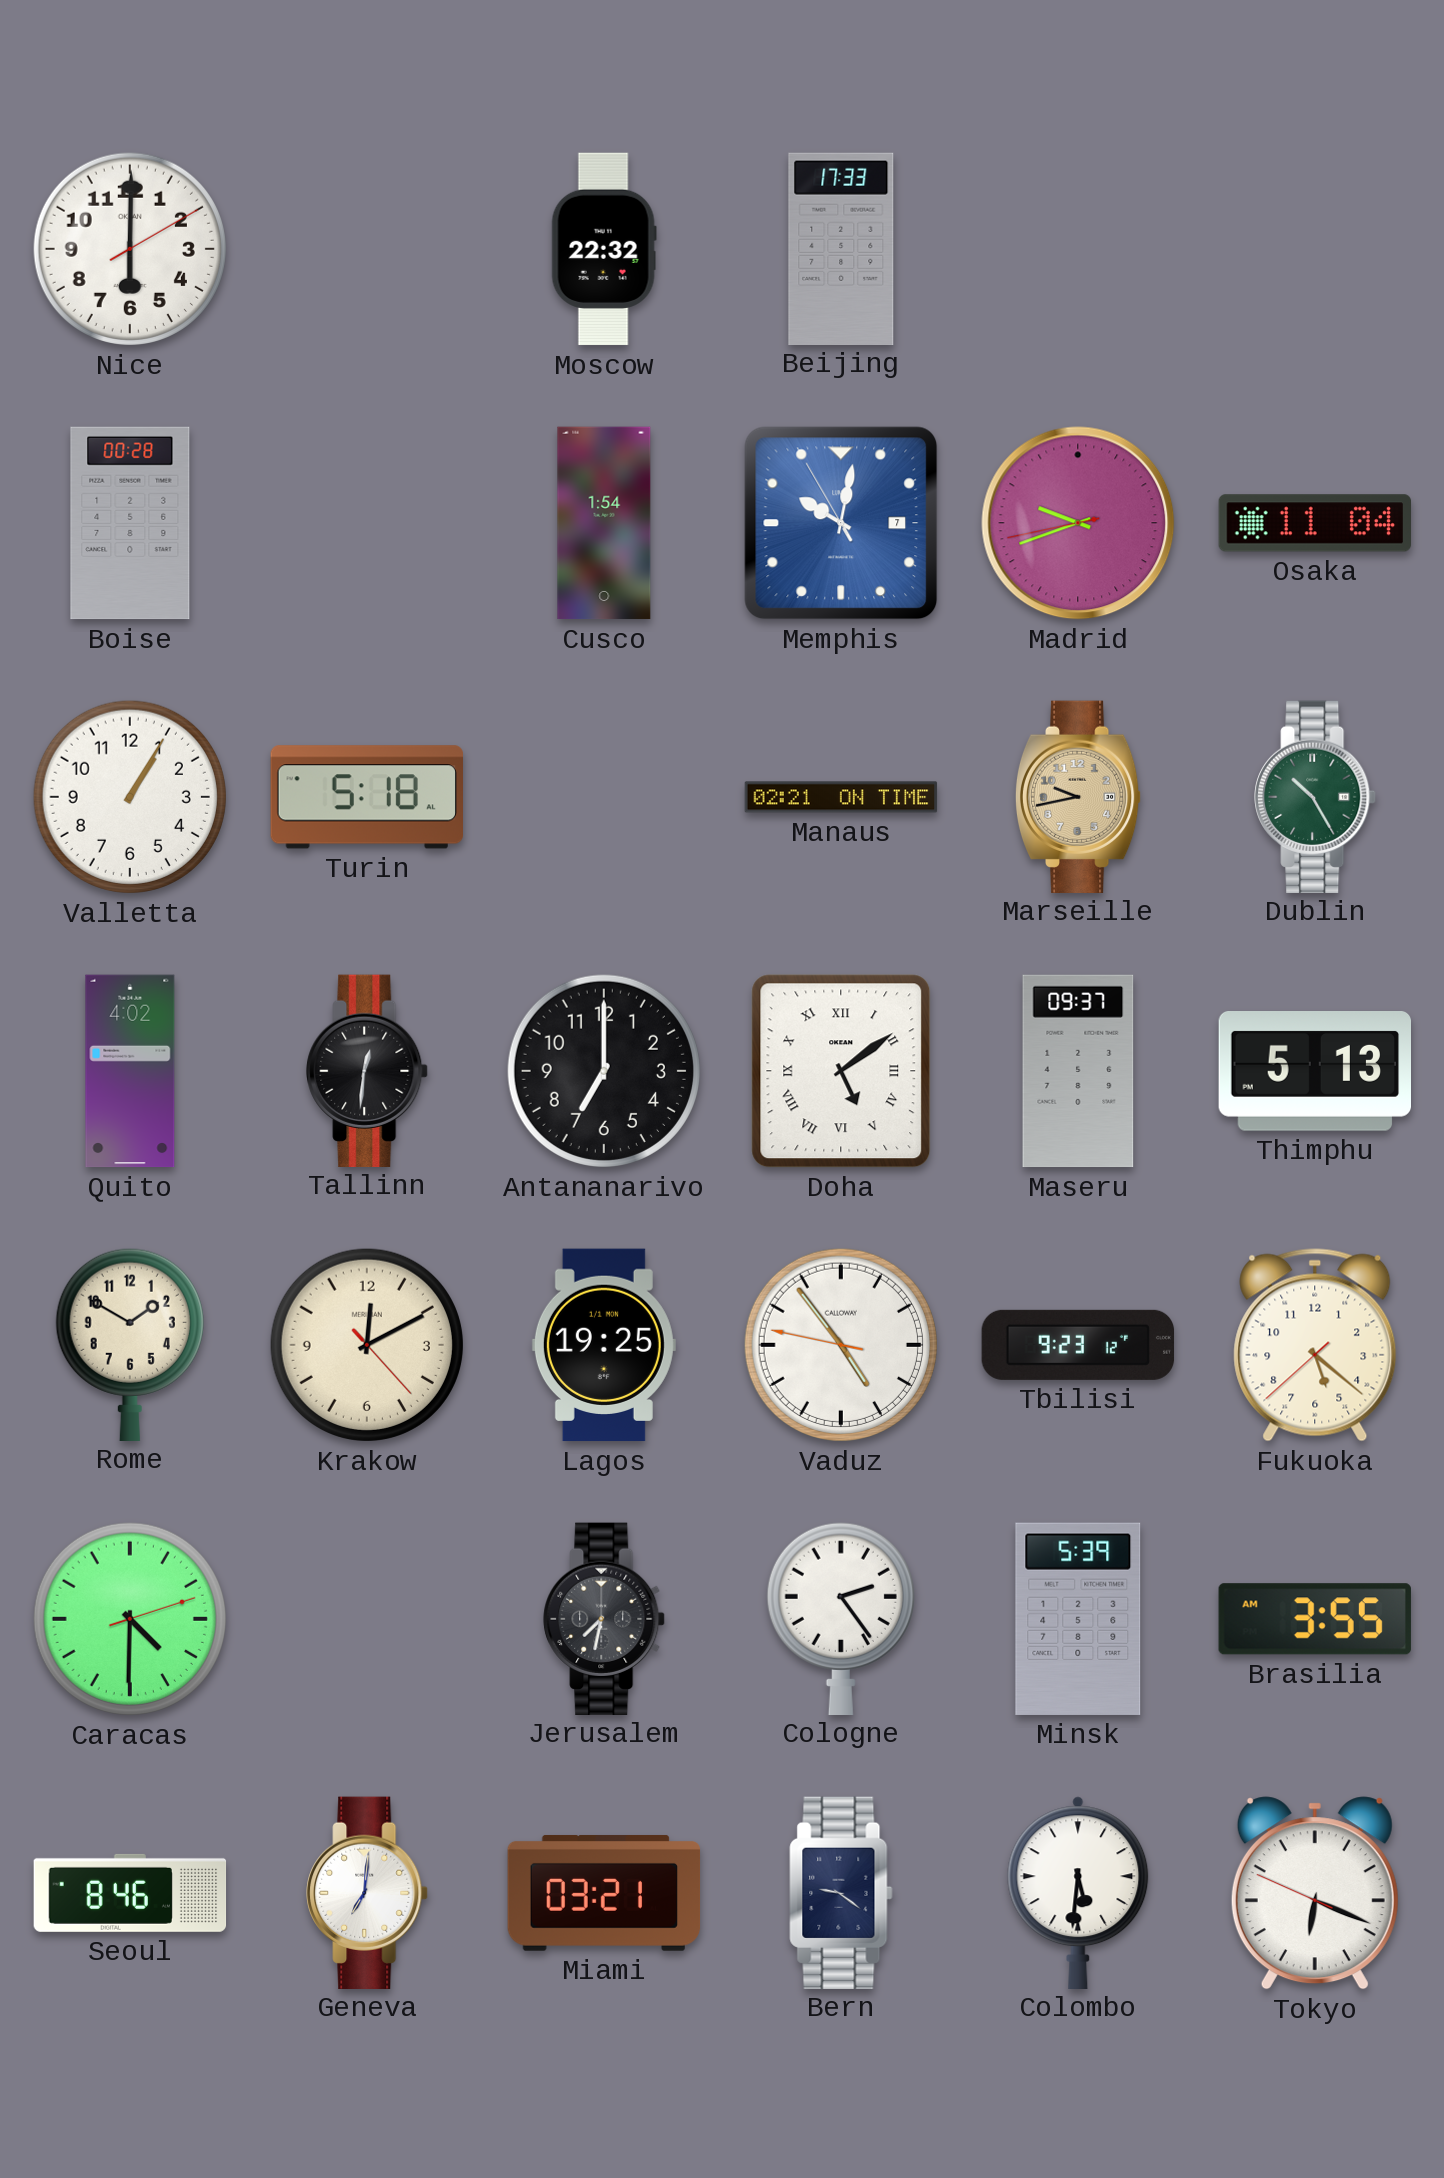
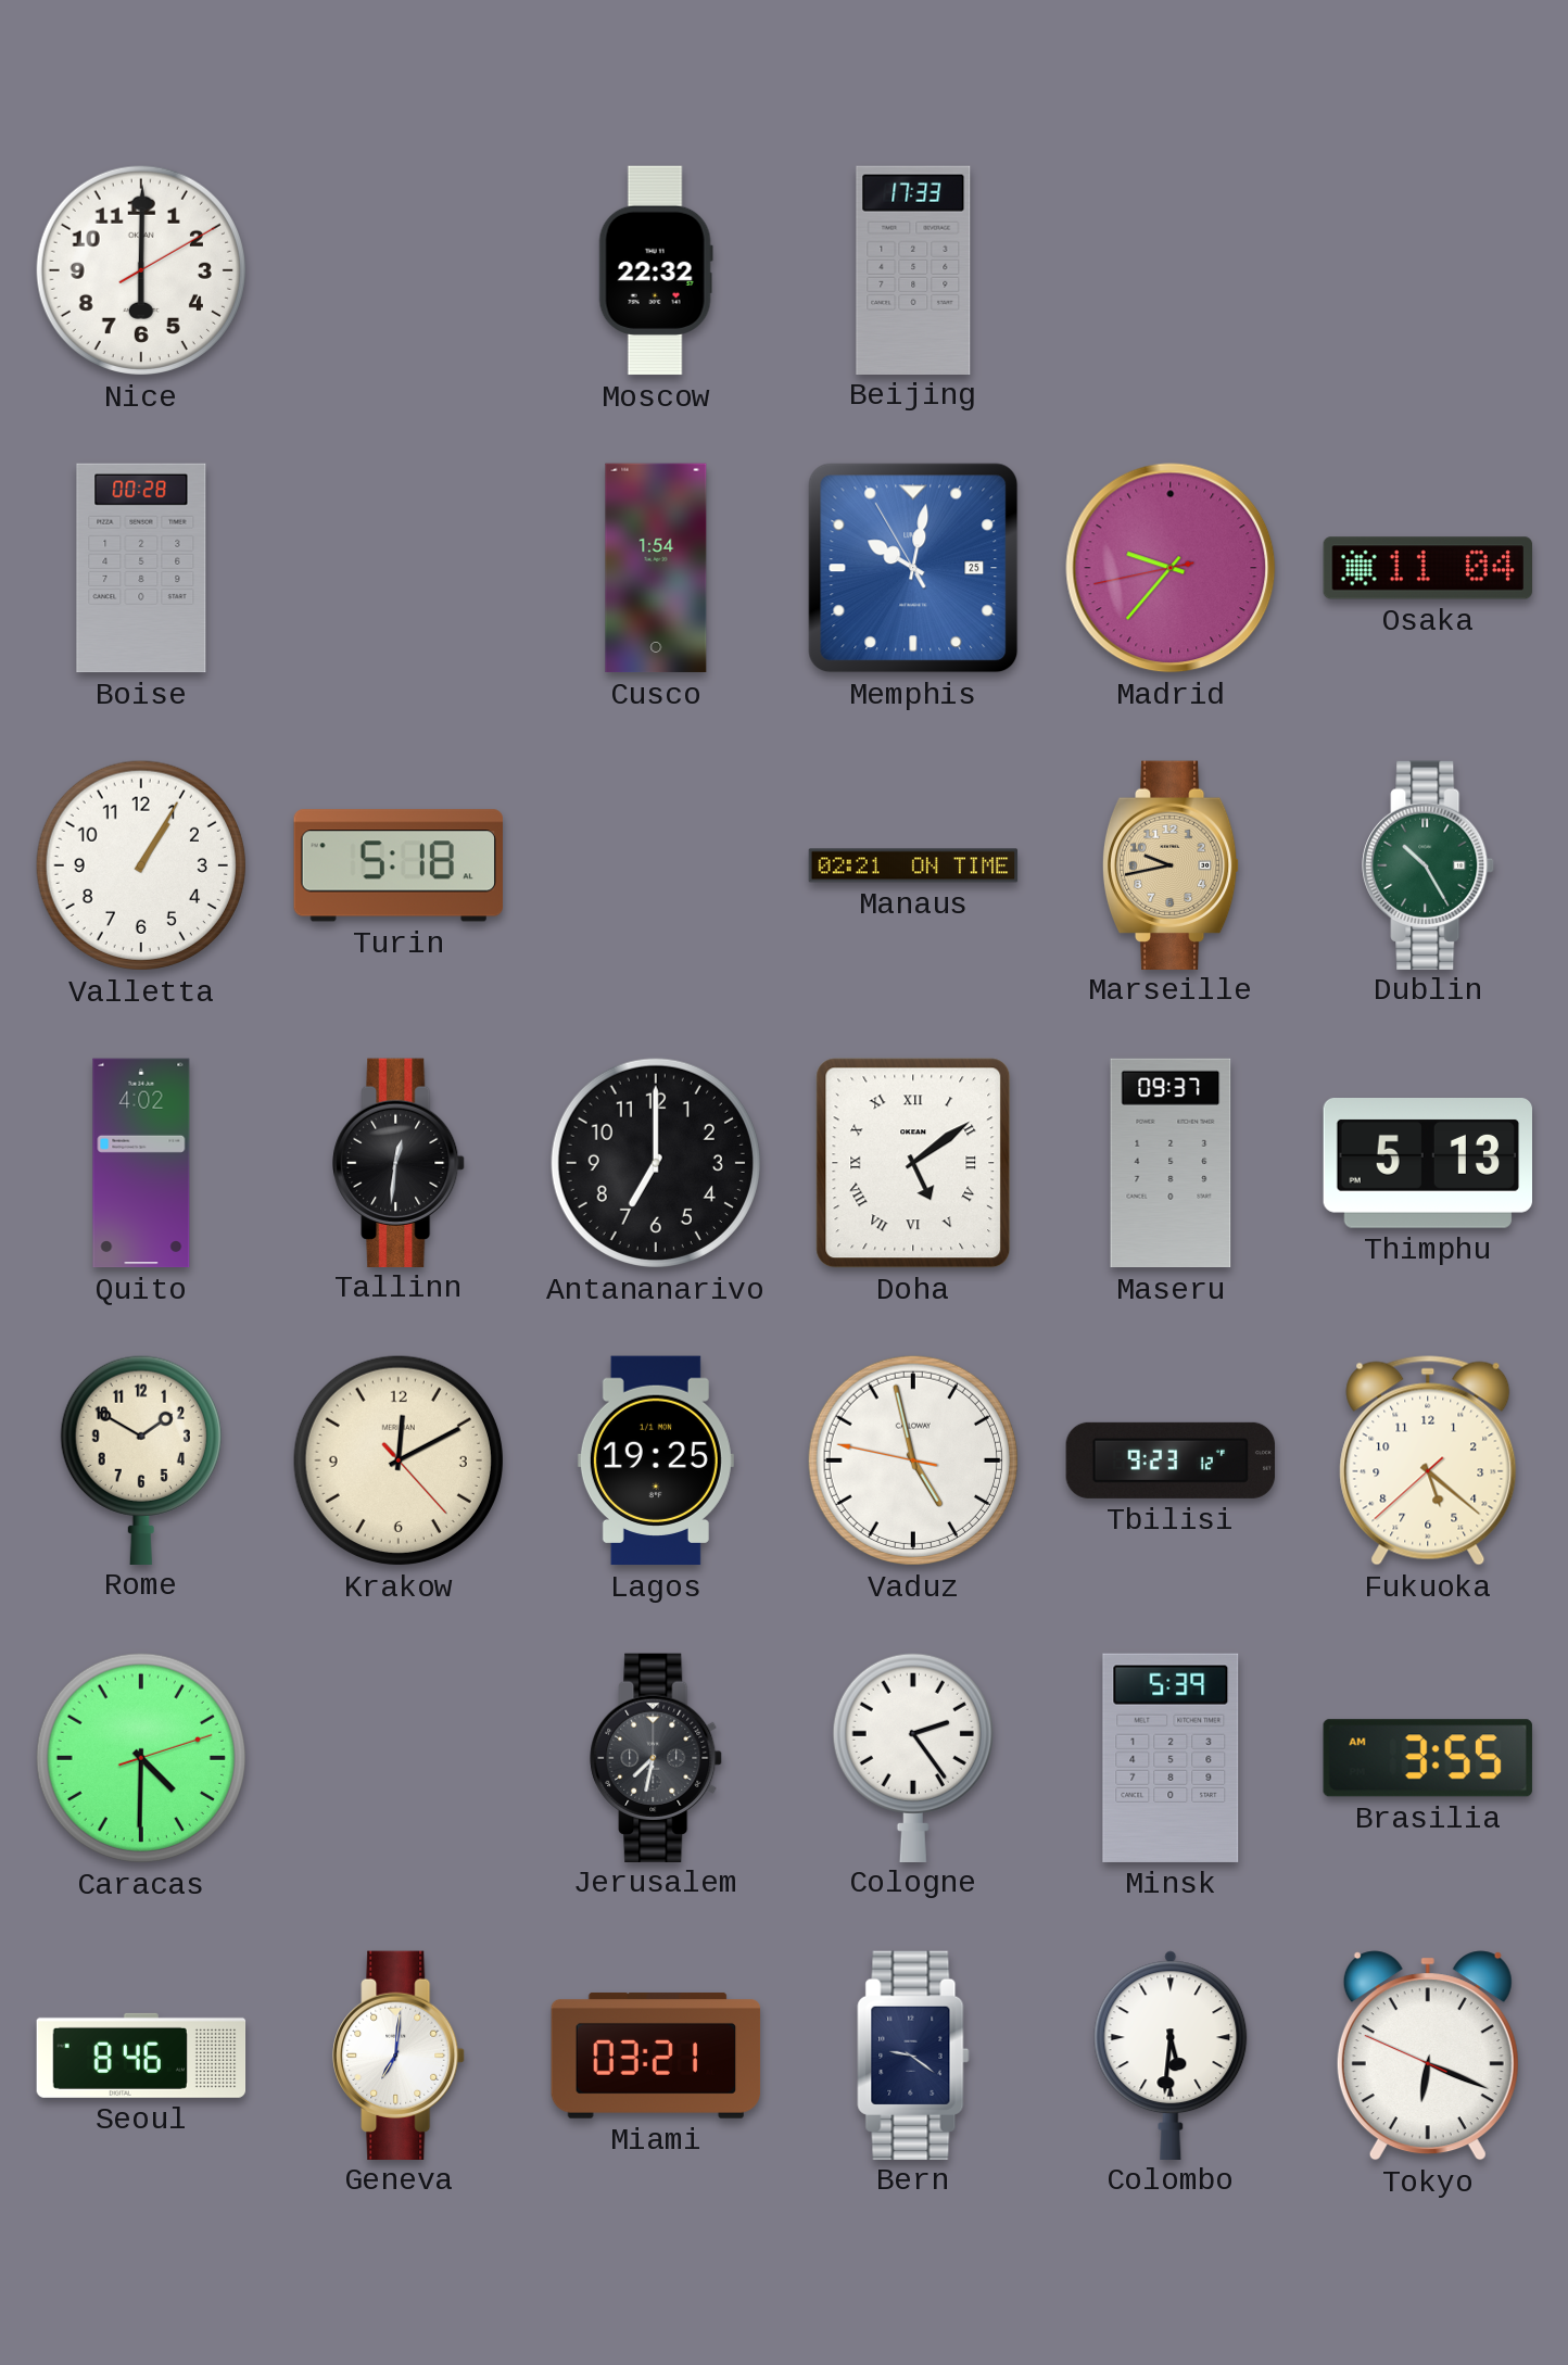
Memphis date: 7 -> 25 (913, 568)
Madrid: 9:41 -> 9:36 (1171, 568)
Vaduz: 4:53 -> 4:57 (913, 1460)
